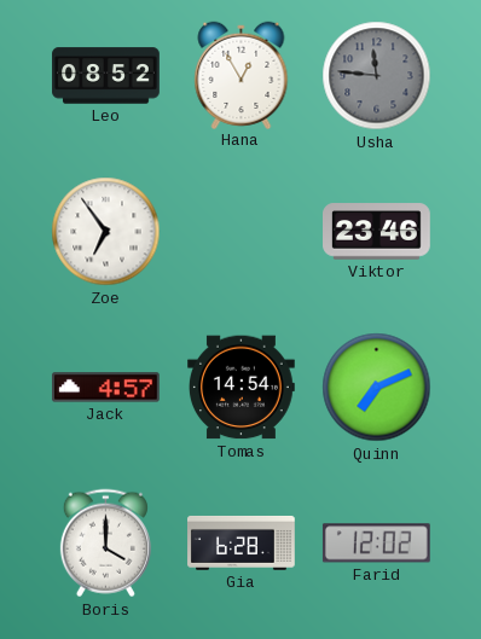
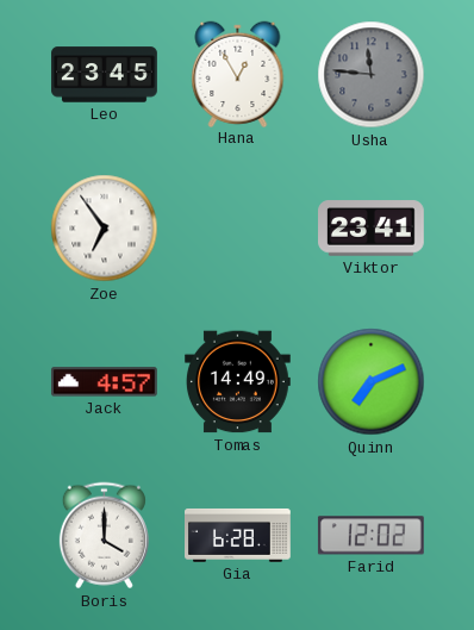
Leo: 08:52 -> 23:45 (105, 75)
Viktor: 23:46 -> 23:41 (372, 229)
Tomas: 14:54 -> 14:49 (238, 382)
